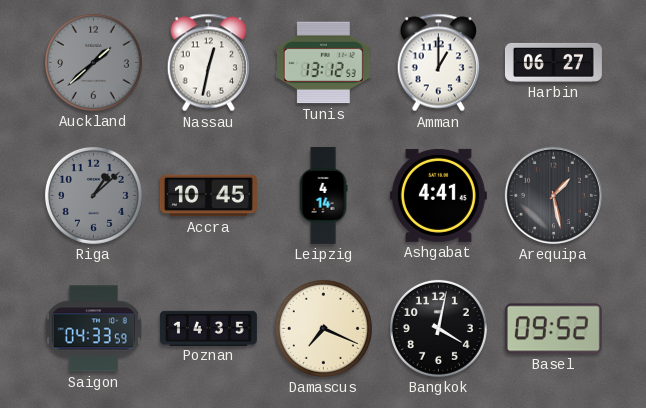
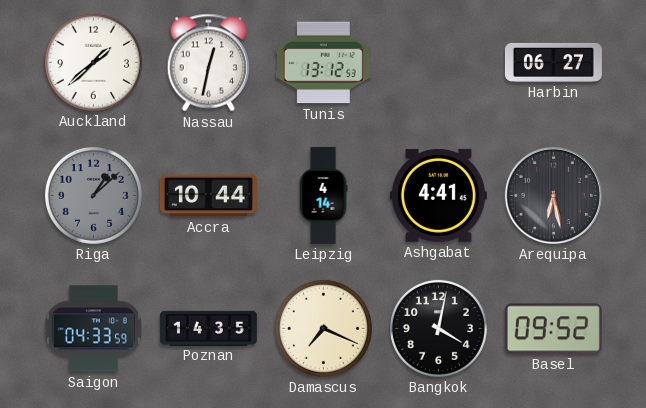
Auckland dial: grey -> white (93, 62)
Amman: 1:00 -> none (439, 63)
Accra: 10:45 -> 10:44 (208, 196)
Arequipa: 1:28 -> 6:28 (553, 195)
